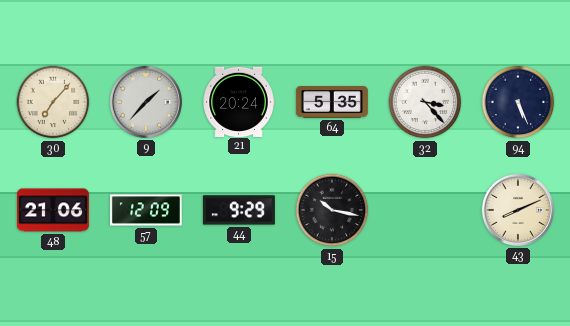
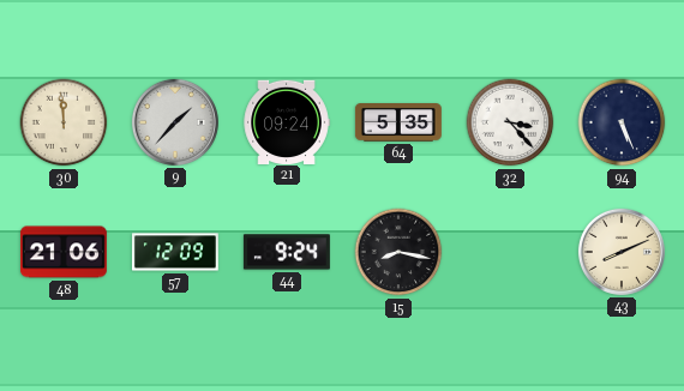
30: 7:07 -> 11:59 (64, 122)
21: 20:24 -> 09:24 (287, 121)
44: 9:29 -> 9:24 (287, 252)
15: 10:17 -> 8:17 (398, 252)
